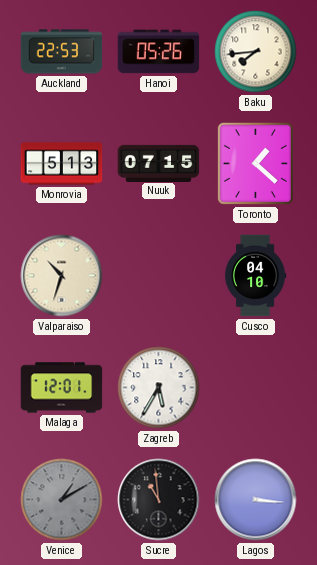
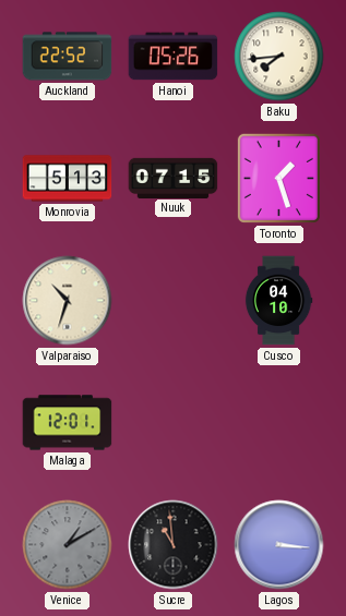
Auckland: 22:53 -> 22:52 (68, 57)
Toronto: 1:22 -> 1:27 (278, 178)
Zagreb: 5:35 -> none (159, 388)
